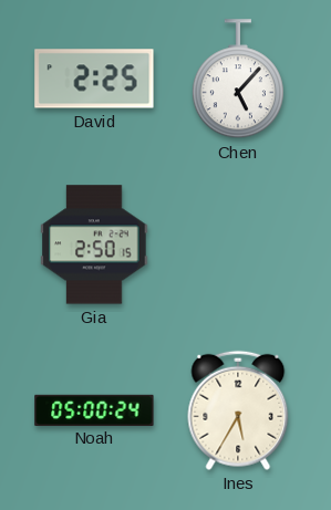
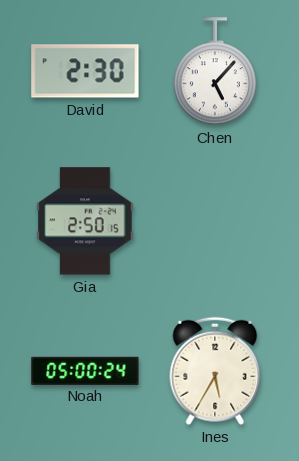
David: 2:25 -> 2:30 (85, 71)
